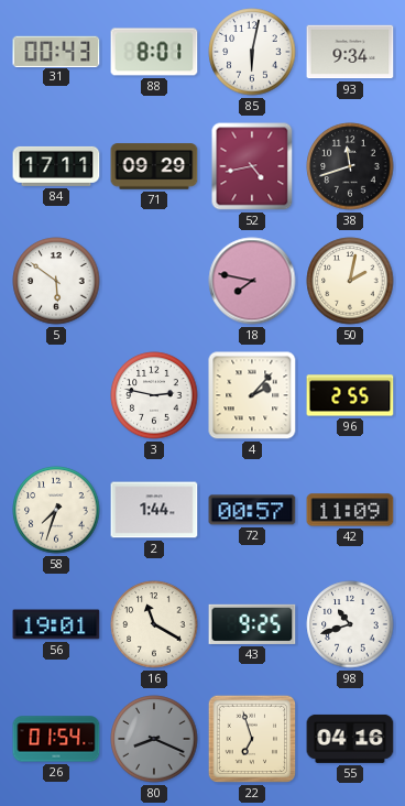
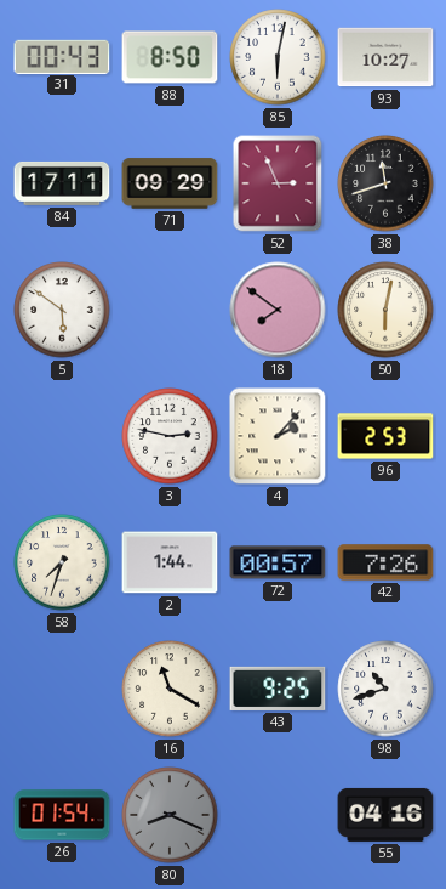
88: 8:01 -> 8:50 (170, 57)
93: 9:34 -> 10:27 (385, 57)
52: 4:43 -> 2:56 (278, 183)
18: 7:47 -> 7:51 (278, 310)
50: 2:02 -> 6:02 (385, 310)
96: 2:55 -> 2:53 (385, 436)
42: 11:09 -> 7:26 (385, 562)
56: 19:01 -> none (56, 624)
22: 6:57 -> none (252, 739)
